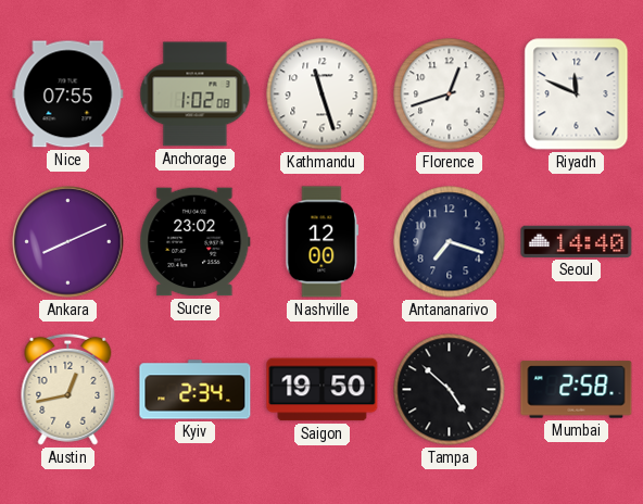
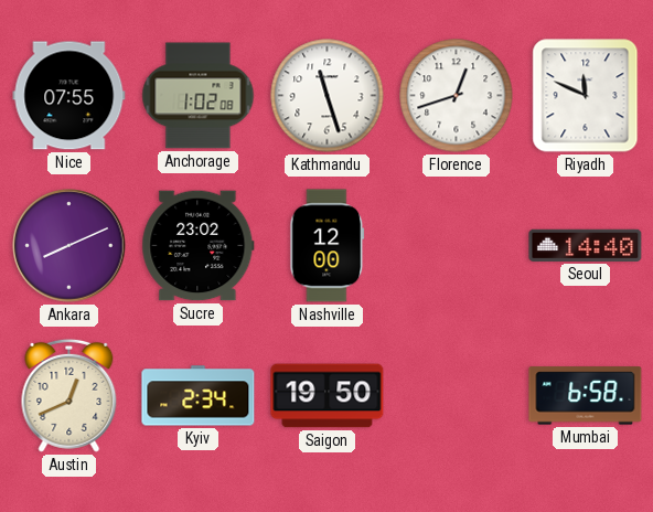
Antananarivo: 7:18 -> none (450, 242)
Austin: 12:43 -> 12:41 (69, 395)
Tampa: 4:52 -> none (450, 390)
Mumbai: 2:58 -> 6:58 (586, 396)
